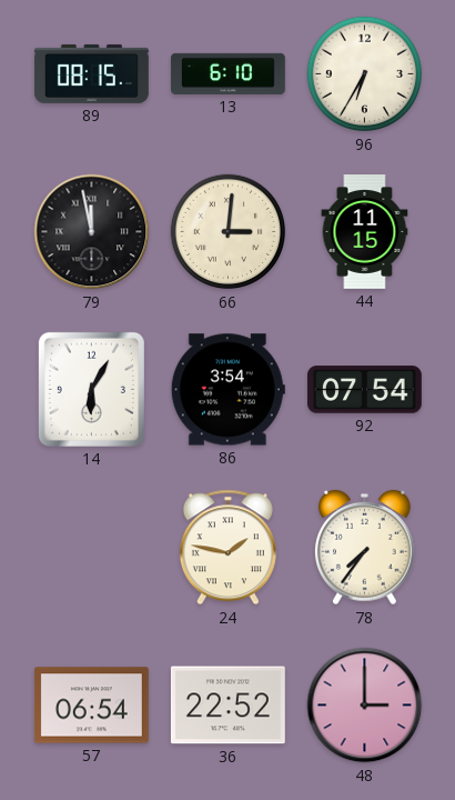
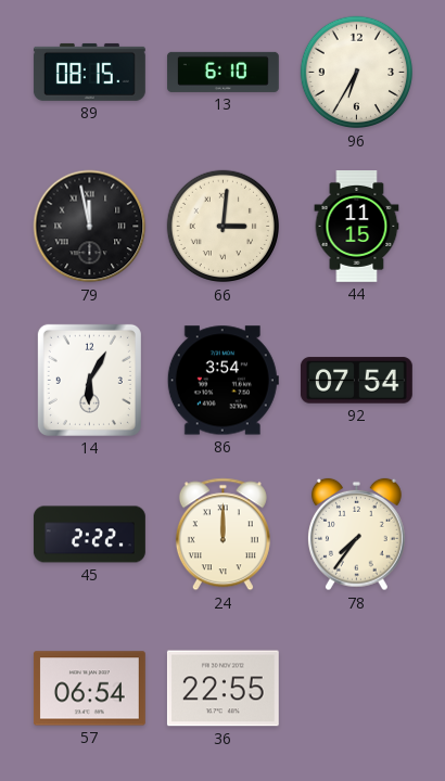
45: none -> 2:22 (90, 535)
24: 1:47 -> 12:00 (223, 535)
36: 22:52 -> 22:55 (223, 689)
48: 3:00 -> none (365, 706)
